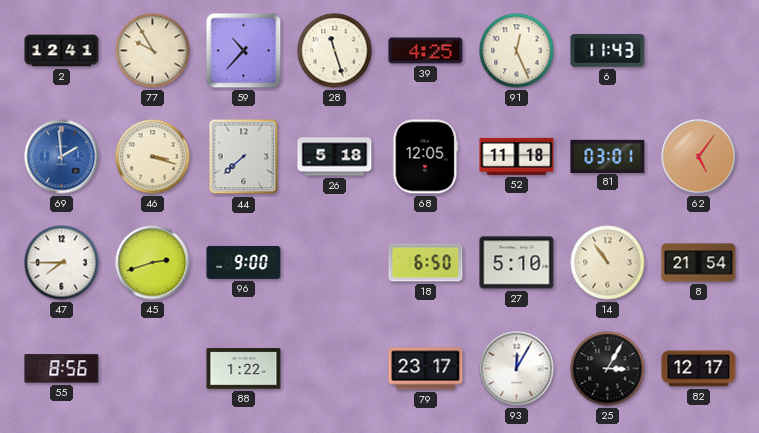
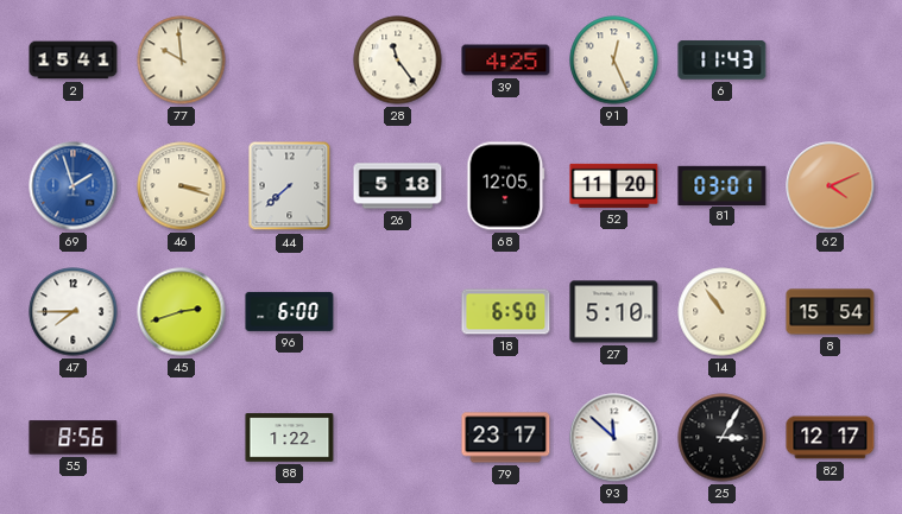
2: 12:41 -> 15:41 (74, 61)
77: 9:55 -> 9:59 (182, 61)
59: 10:37 -> none (244, 51)
28: 11:27 -> 11:24 (398, 61)
69: 1:59 -> 1:57 (74, 186)
52: 11:18 -> 11:20 (614, 185)
62: 5:06 -> 4:11 (831, 186)
96: 9:00 -> 6:00 (290, 311)
8: 21:54 -> 15:54 (831, 312)
93: 12:05 -> 11:52 (614, 438)
